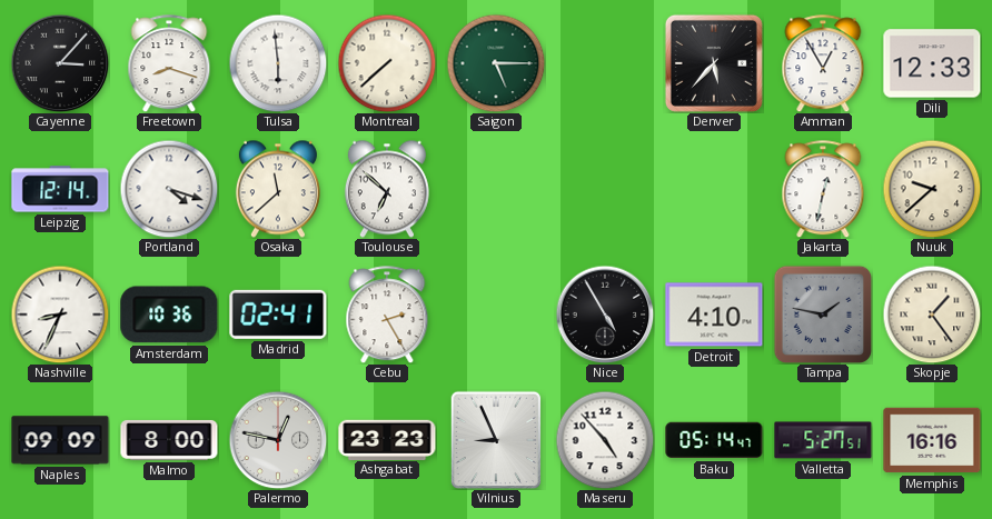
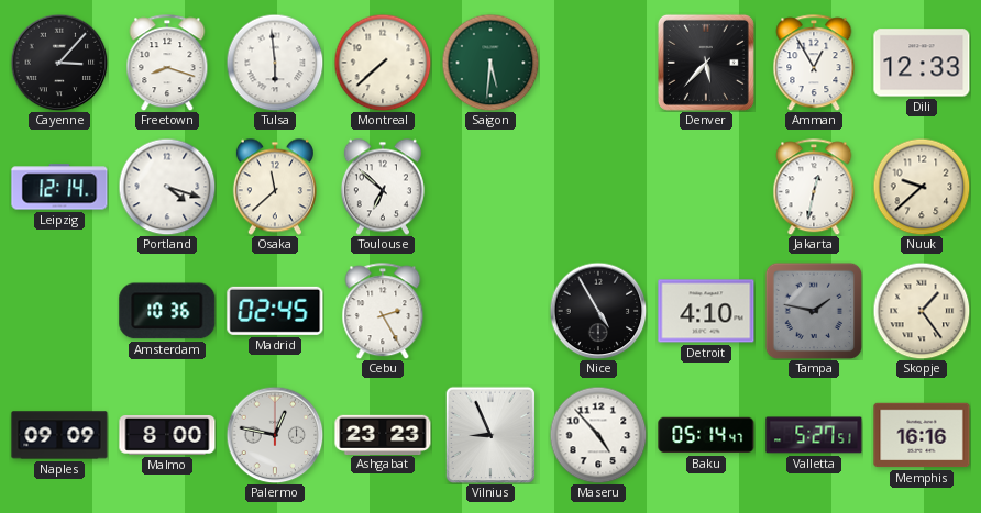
Saigon: 5:15 -> 5:31 (490, 63)
Nashville: 8:34 -> none (60, 315)
Madrid: 02:41 -> 02:45 (275, 311)
